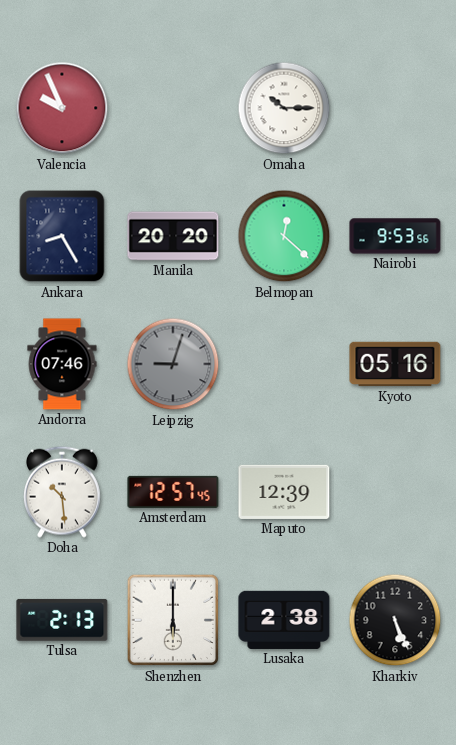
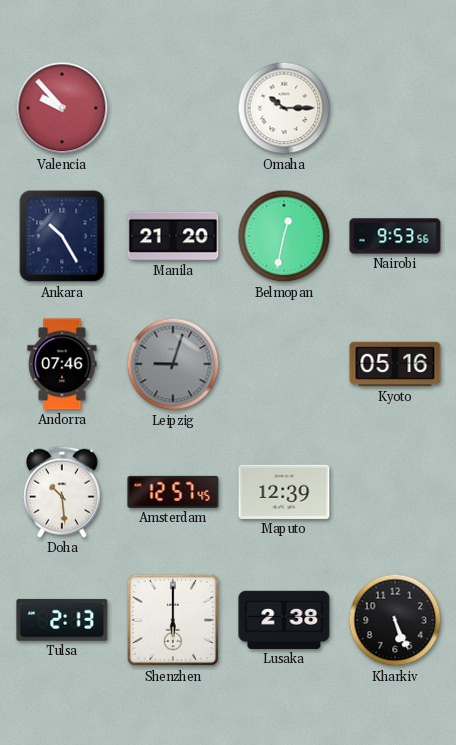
Valencia: 9:56 -> 9:53 (62, 108)
Ankara: 8:25 -> 10:25 (62, 236)
Manila: 20:20 -> 21:20 (173, 236)
Belmopan: 12:22 -> 12:32 (284, 236)
